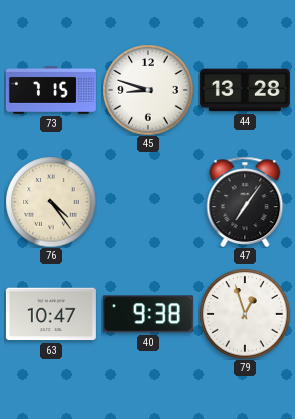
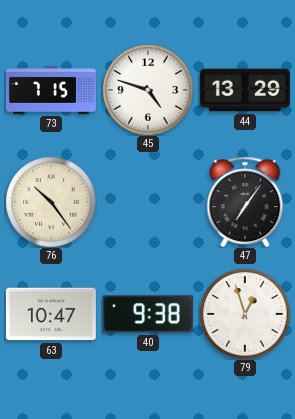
45: 8:48 -> 4:48 (148, 90)
44: 13:28 -> 13:29 (245, 90)
76: 4:24 -> 10:24 (51, 202)
